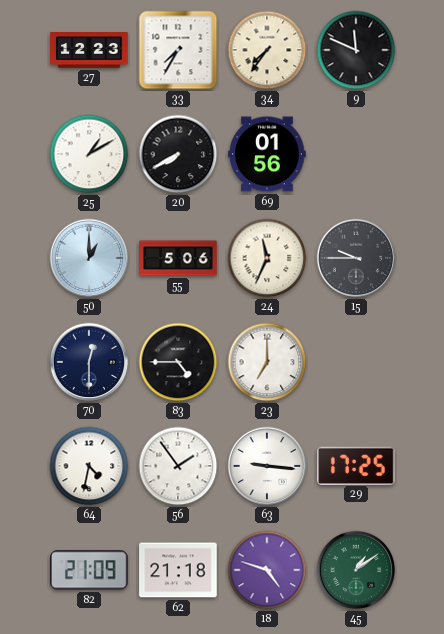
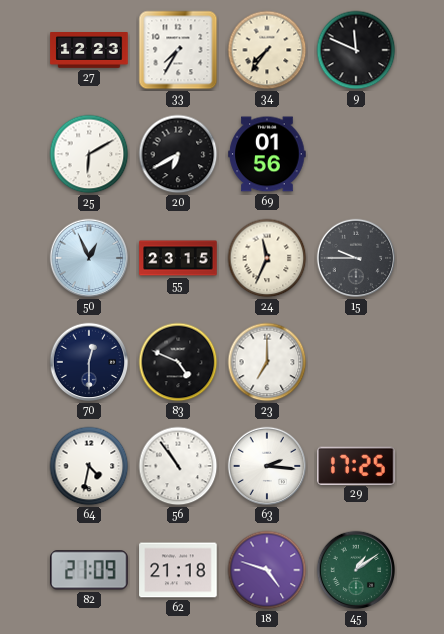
25: 1:10 -> 6:10 (89, 154)
20: 7:40 -> 6:40 (178, 154)
50: 1:00 -> 12:56 (89, 258)
55: 5:06 -> 23:15 (178, 258)
83: 4:45 -> 4:49 (178, 362)
56: 1:54 -> 10:54 (178, 466)
63: 9:16 -> 2:16 (267, 466)
